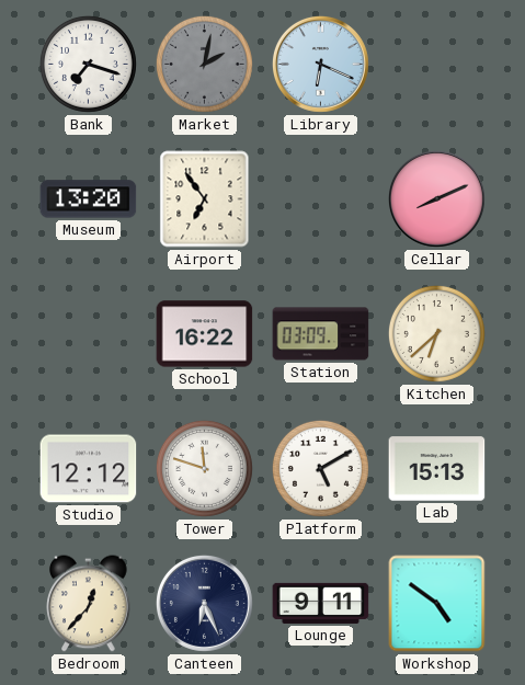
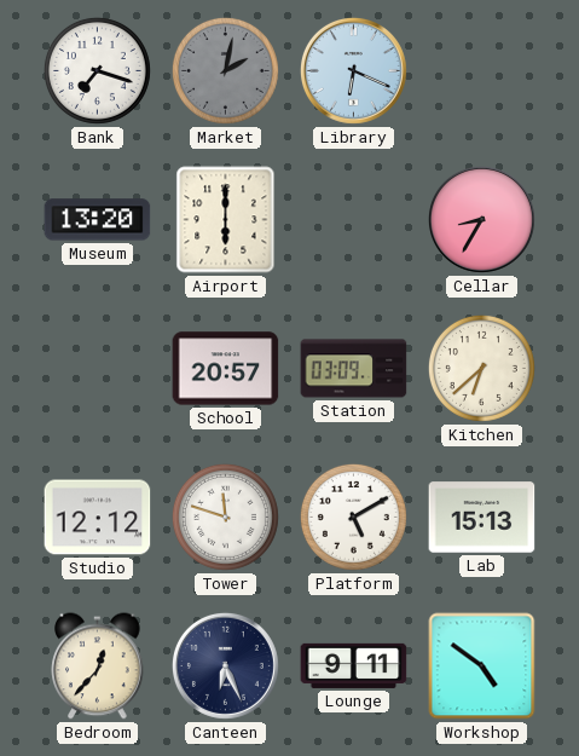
Airport: 6:54 -> 6:00 (226, 220)
Cellar: 8:11 -> 8:35 (481, 219)
School: 16:22 -> 20:57 (226, 369)
